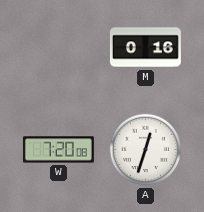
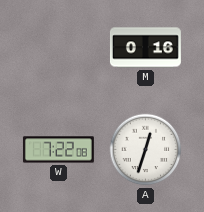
W: 7:20 -> 7:22 (58, 150)
